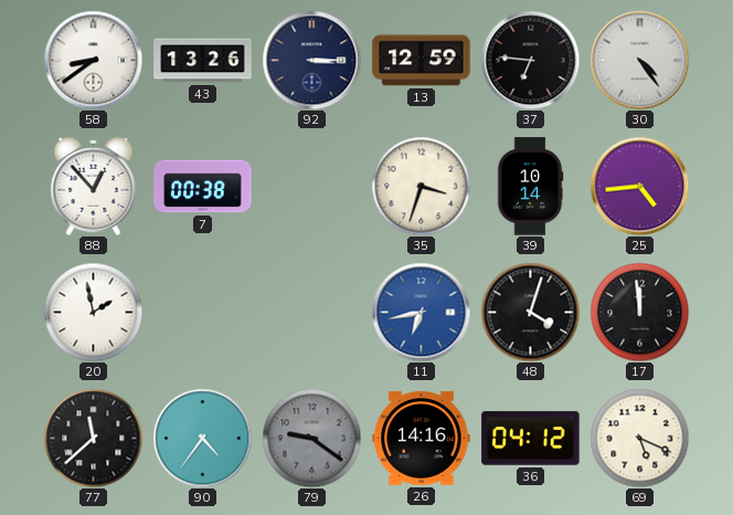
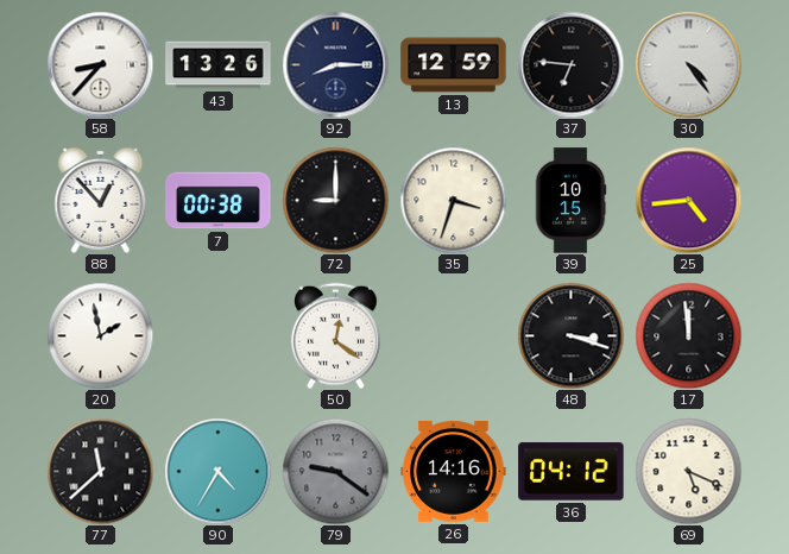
58: 8:39 -> 8:37 (100, 64)
92: 3:15 -> 8:15 (335, 64)
72: none -> 9:00 (335, 200)
39: 10:14 -> 10:15 (570, 201)
50: none -> 12:21 (335, 335)
11: 6:43 -> none (421, 312)
48: 4:03 -> 3:18 (570, 335)
90: 4:36 -> 4:35 (217, 471)
